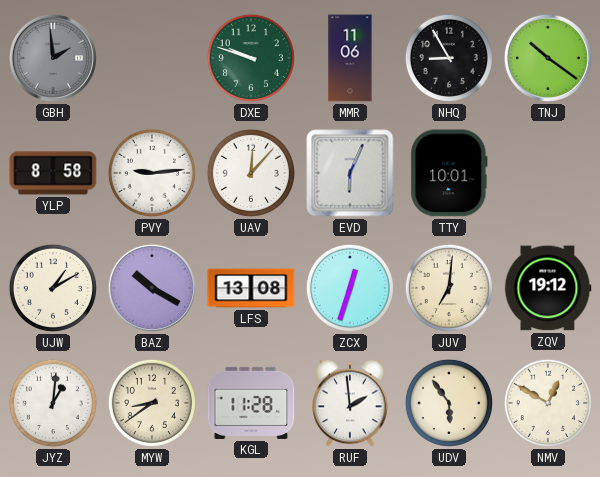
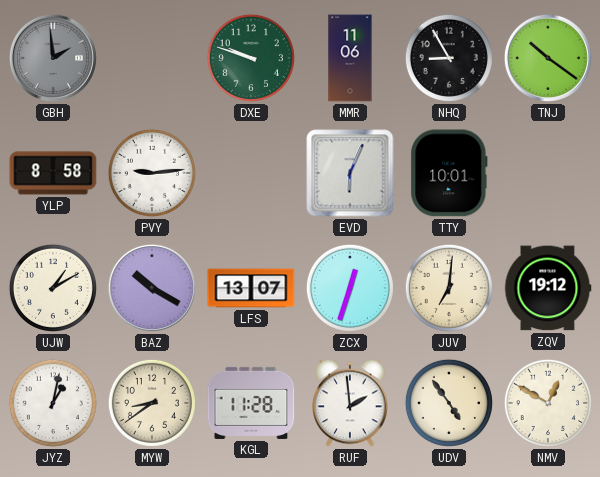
UAV: 12:07 -> none (251, 173)
LFS: 13:08 -> 13:07 (251, 288)
JYZ: 1:01 -> 1:02 (53, 403)
UDV: 5:54 -> 4:54 (449, 403)
